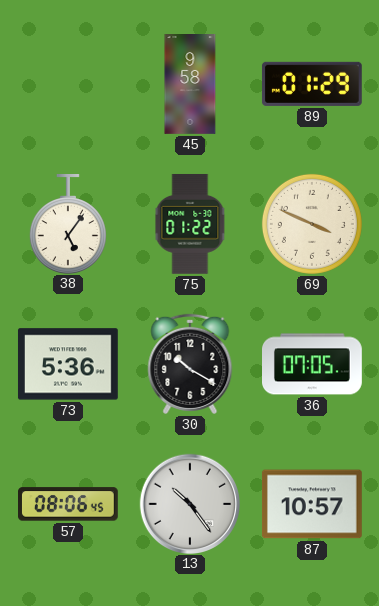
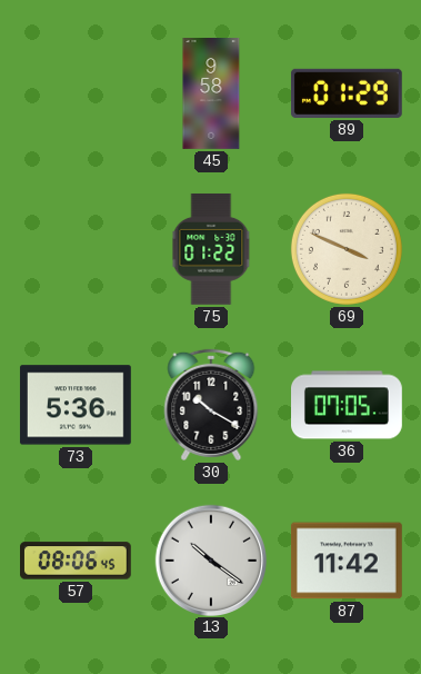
38: 5:06 -> none (68, 224)
13: 10:24 -> 10:21 (210, 559)
87: 10:57 -> 11:42 (347, 561)
